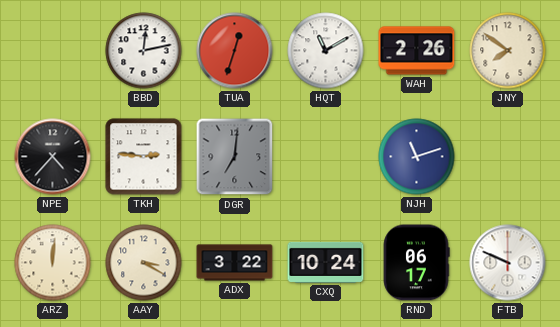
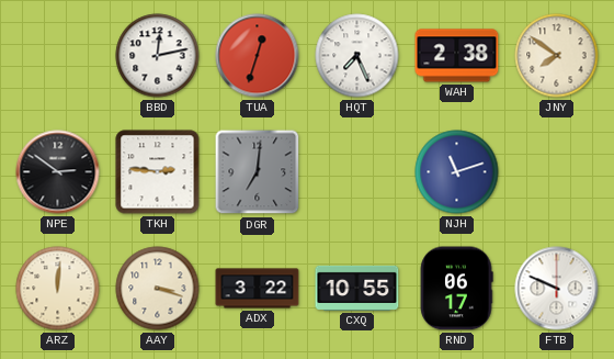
HQT: 11:10 -> 7:26 (357, 56)
WAH: 2:26 -> 2:38 (457, 56)
NPE: 4:37 -> 2:51 (58, 172)
AAY: 3:20 -> 3:18 (158, 289)
CXQ: 10:24 -> 10:55 (357, 288)
